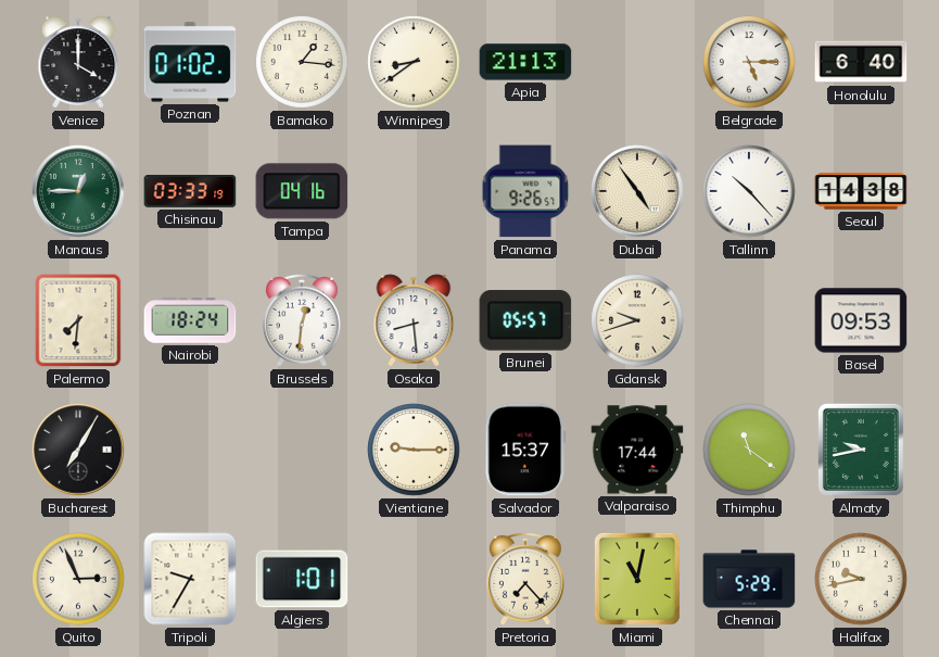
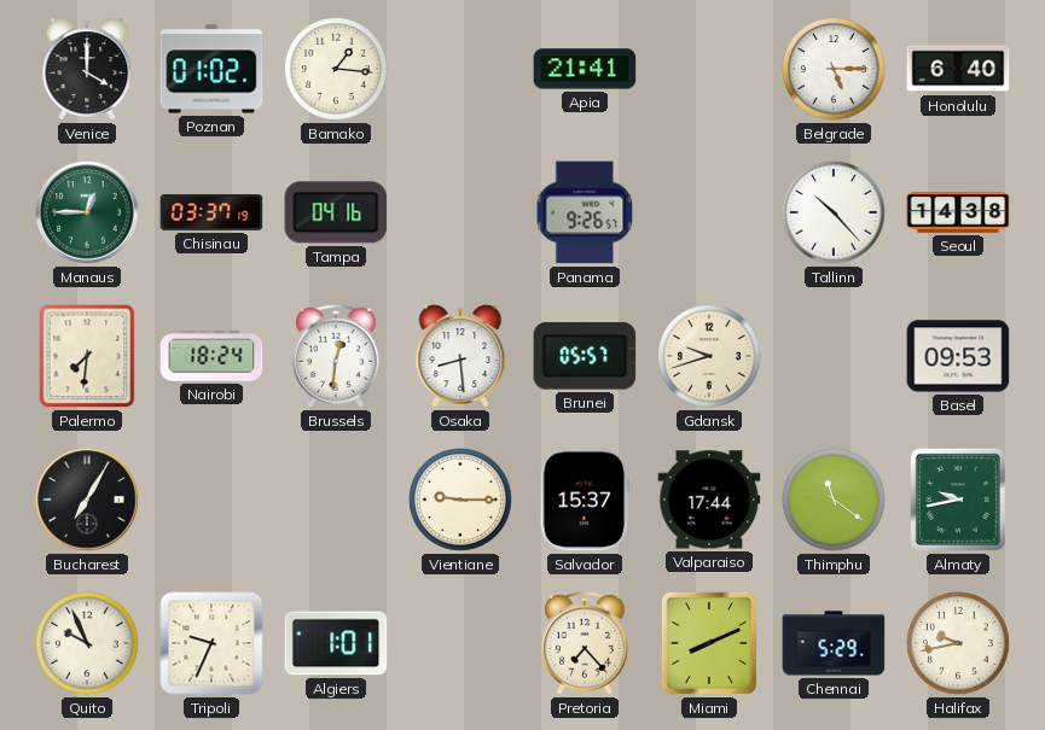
Winnipeg: 8:39 -> none (414, 62)
Apia: 21:13 -> 21:41 (585, 69)
Chisinau: 03:33 -> 03:37 (211, 214)
Dubai: 4:54 -> none (637, 191)
Quito: 2:56 -> 9:56 (87, 643)
Tripoli: 9:35 -> 9:34 (211, 643)
Miami: 11:02 -> 8:11 (709, 643)
